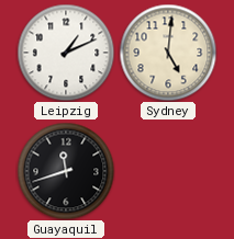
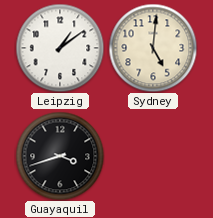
Leipzig: 1:11 -> 1:09 (60, 48)
Guayaquil: 11:42 -> 3:42 (60, 156)
